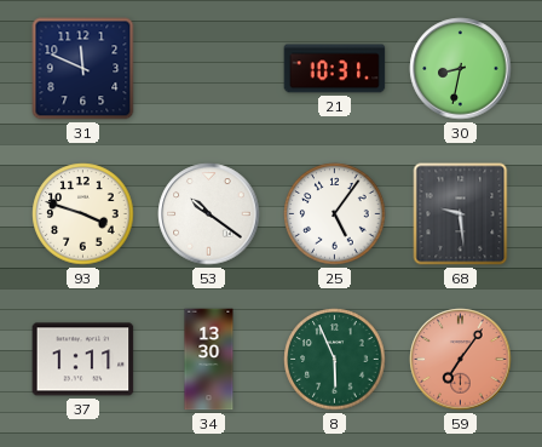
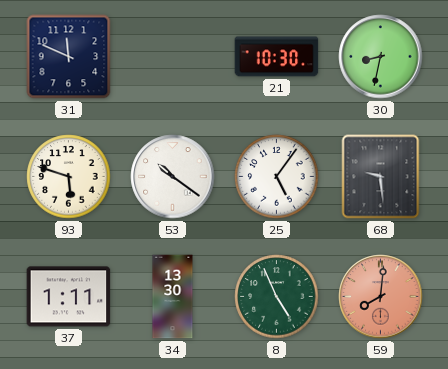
21: 10:31 -> 10:30 (277, 57)
93: 3:48 -> 5:48 (69, 177)
8: 5:56 -> 4:56 (277, 297)
59: 7:06 -> 8:01 (381, 297)
